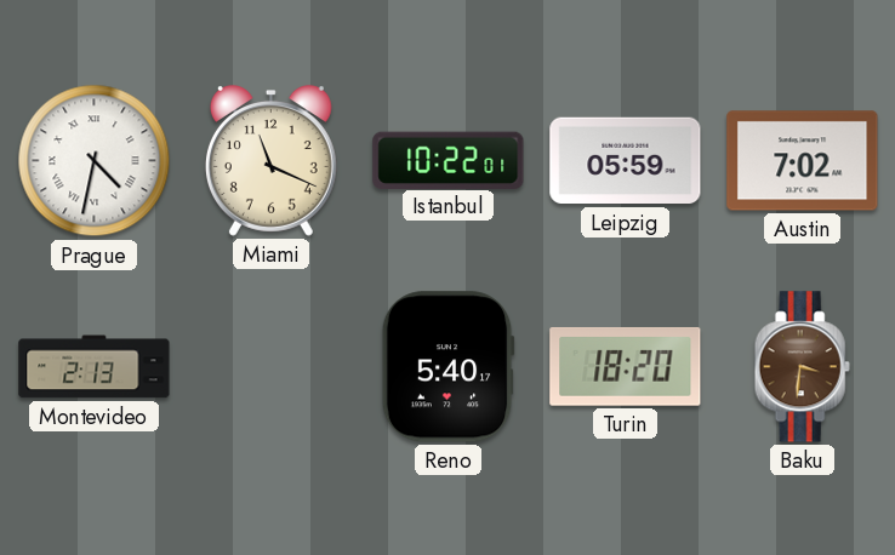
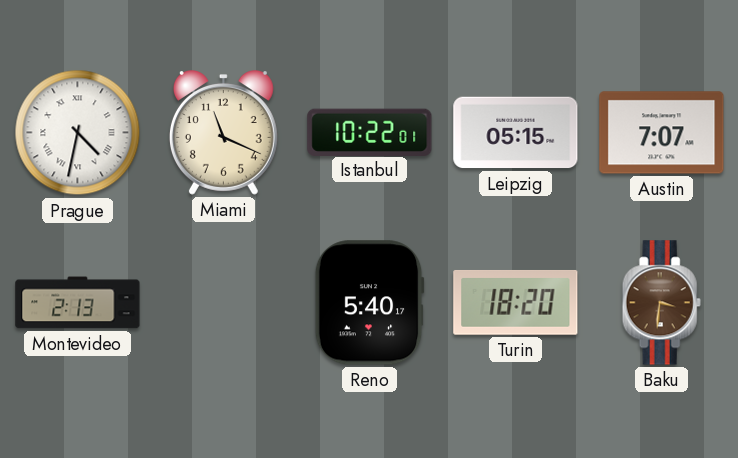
Leipzig: 05:59 -> 05:15 (516, 133)
Austin: 7:02 -> 7:07 (662, 133)
